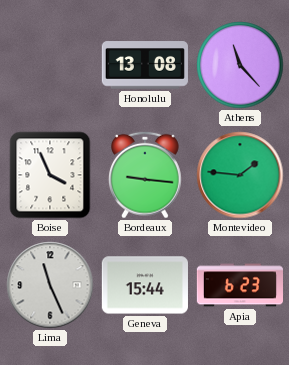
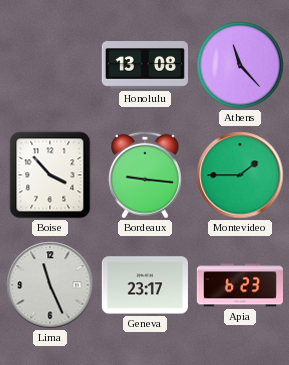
Boise: 3:56 -> 3:53 (50, 175)
Montevideo: 1:46 -> 1:45 (240, 175)
Geneva: 15:44 -> 23:17 (145, 285)
